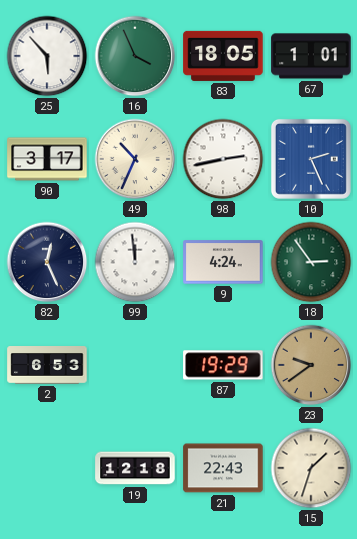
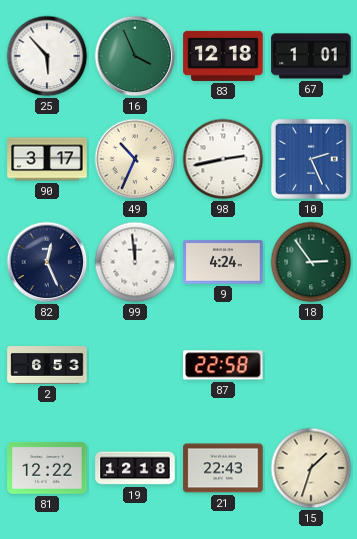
83: 18:05 -> 12:18 (223, 56)
87: 19:29 -> 22:58 (223, 365)
23: 9:39 -> none (311, 365)
81: none -> 12:22 (47, 469)
